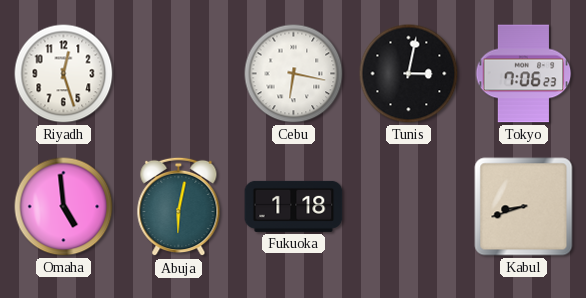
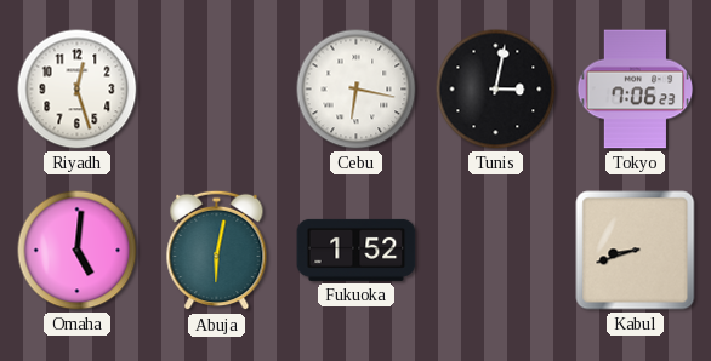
Omaha: 4:59 -> 5:01 (78, 251)
Fukuoka: 1:18 -> 1:52 (357, 250)
